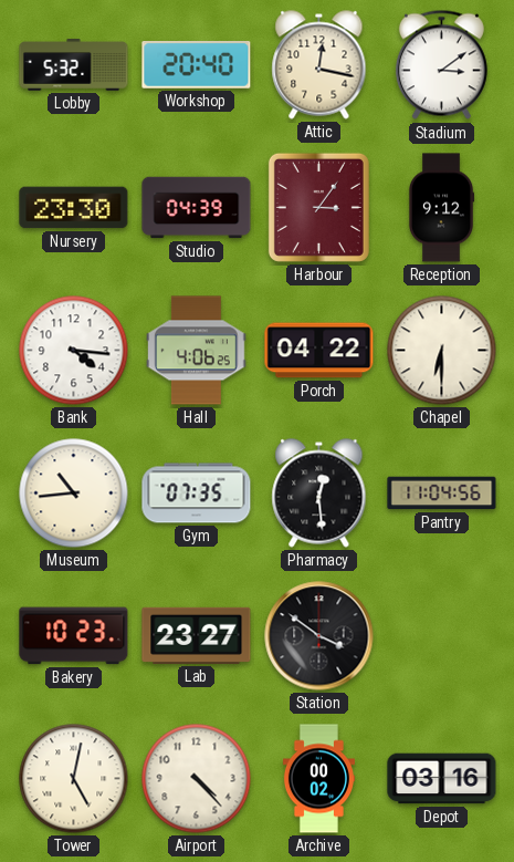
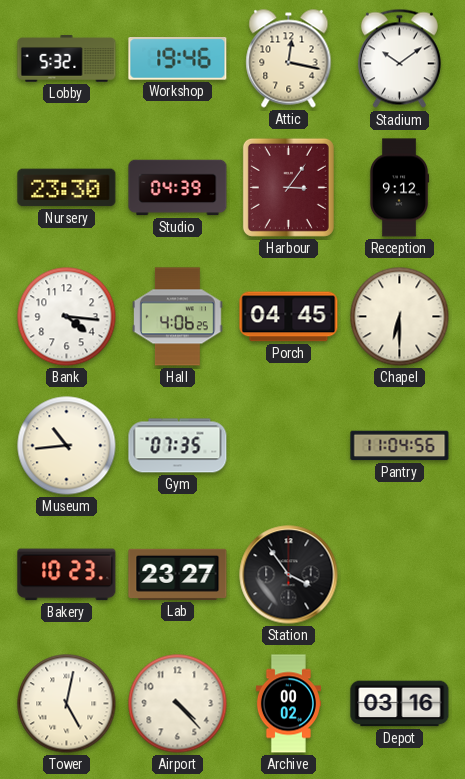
Workshop: 20:40 -> 19:46 (178, 59)
Stadium: 3:09 -> 10:09 (399, 59)
Porch: 04:22 -> 04:45 (289, 317)
Pharmacy: 12:29 -> none (319, 494)
Station: 3:51 -> 3:54 (289, 575)
